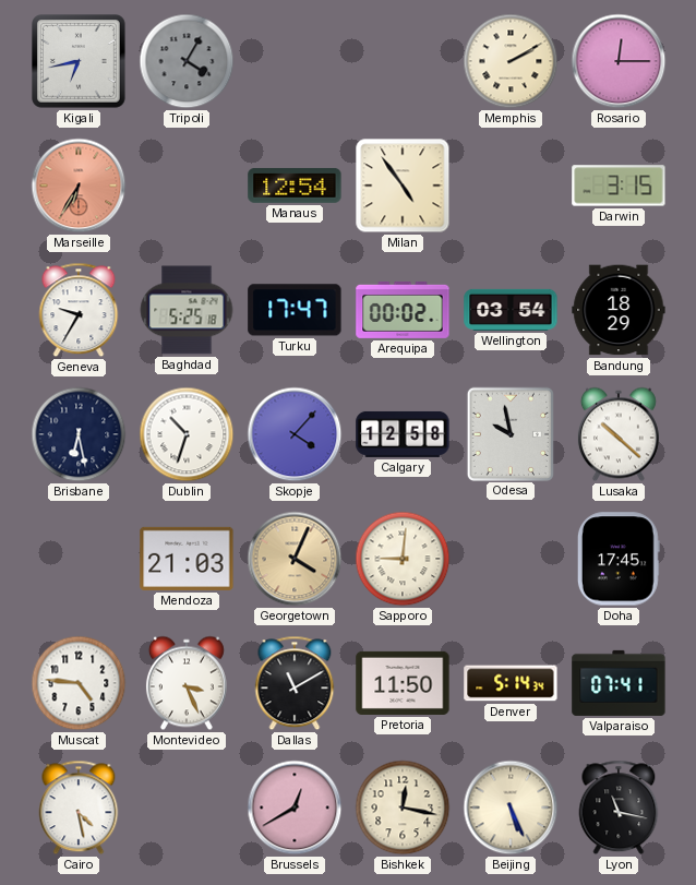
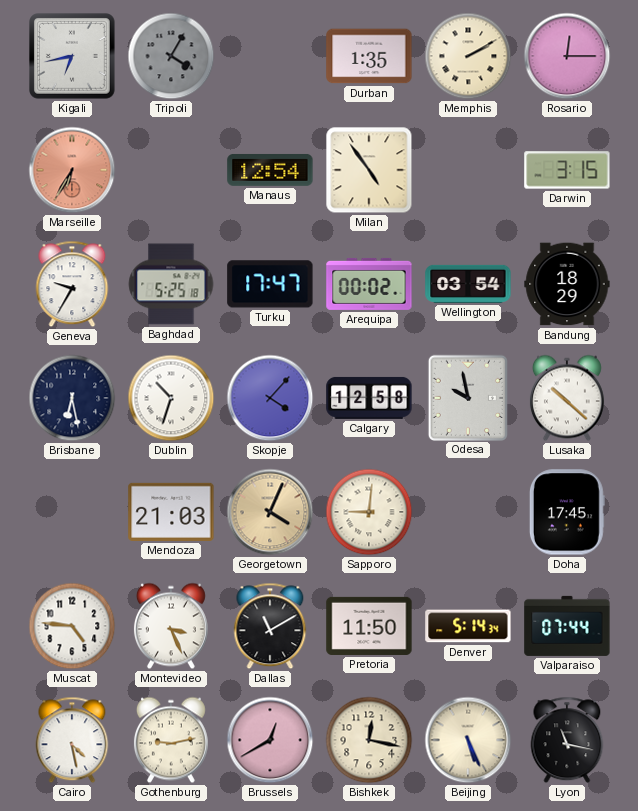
Durban: none -> 1:35 (369, 56)
Valparaiso: 07:41 -> 07:44 (567, 626)
Gothenburg: none -> 9:13 (171, 740)
